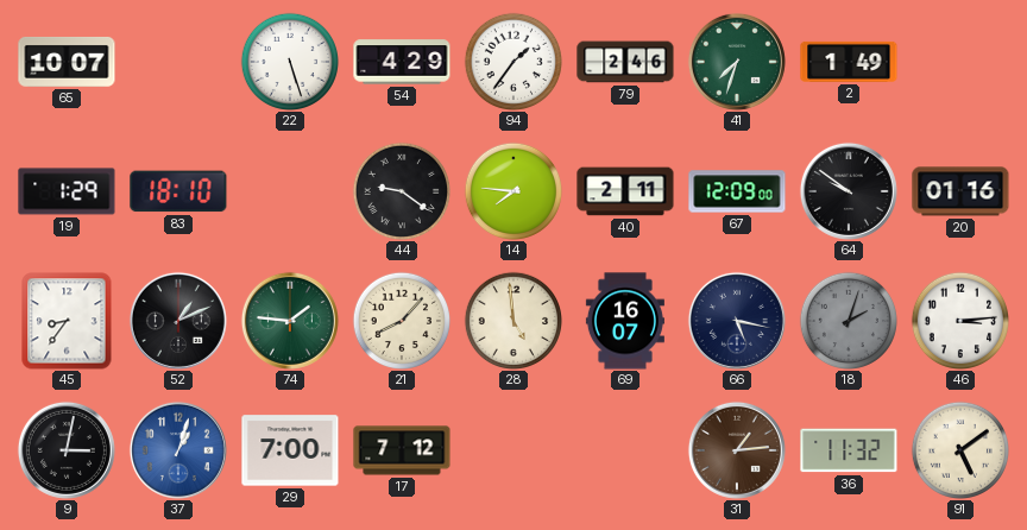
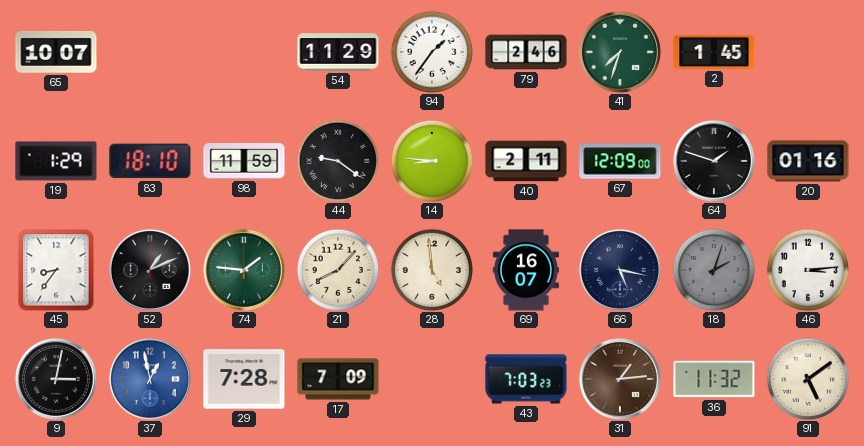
22: 5:27 -> none (289, 61)
54: 4:29 -> 11:29 (338, 52)
2: 1:49 -> 1:45 (714, 52)
98: none -> 11:59 (244, 162)
14: 7:46 -> 8:46 (431, 160)
64: 9:51 -> 1:48 (714, 161)
37: 1:03 -> 12:58 (150, 379)
29: 7:00 -> 7:28 (244, 379)
17: 7:12 -> 7:09 (338, 379)
43: none -> 7:03 (526, 379)
